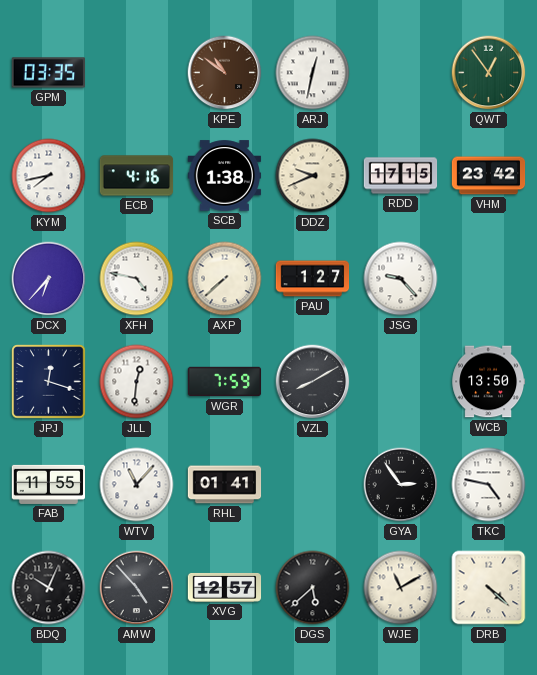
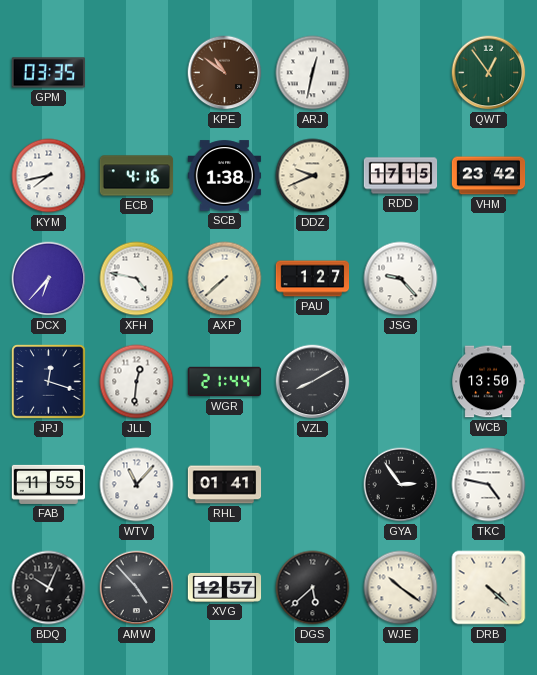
WGR: 7:59 -> 21:44 (225, 382)
WJE: 11:10 -> 10:21 (401, 588)
